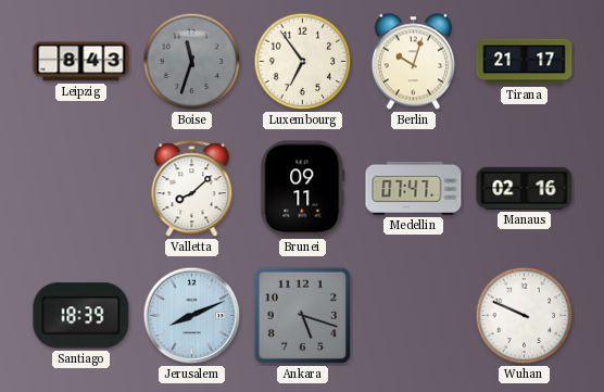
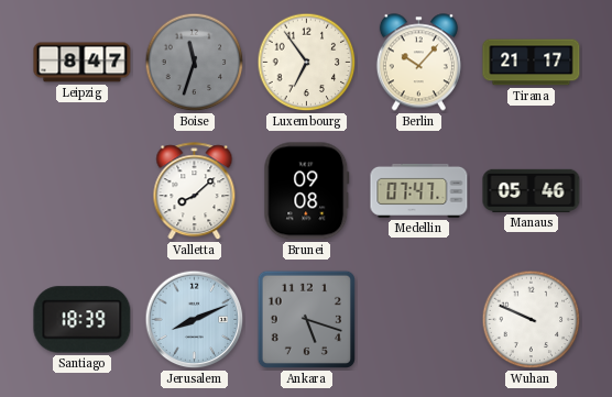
Leipzig: 8:43 -> 8:47 (83, 63)
Berlin: 10:03 -> 10:07 (418, 63)
Brunei: 09:11 -> 09:08 (307, 191)
Manaus: 02:16 -> 05:46 (532, 190)
